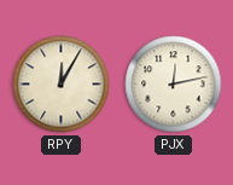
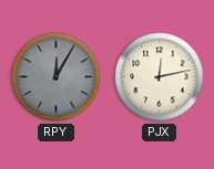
RPY dial: cream -> grey (57, 77)
